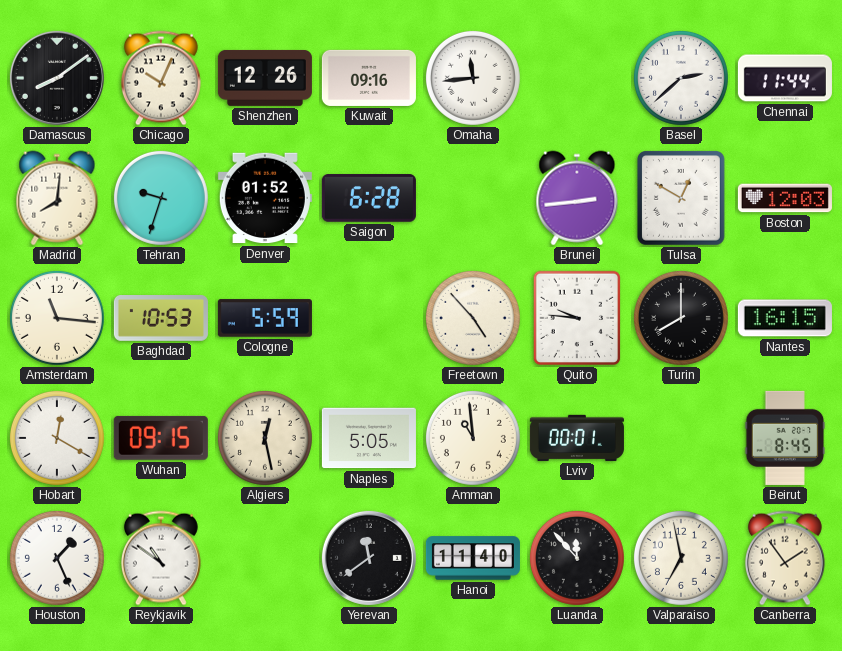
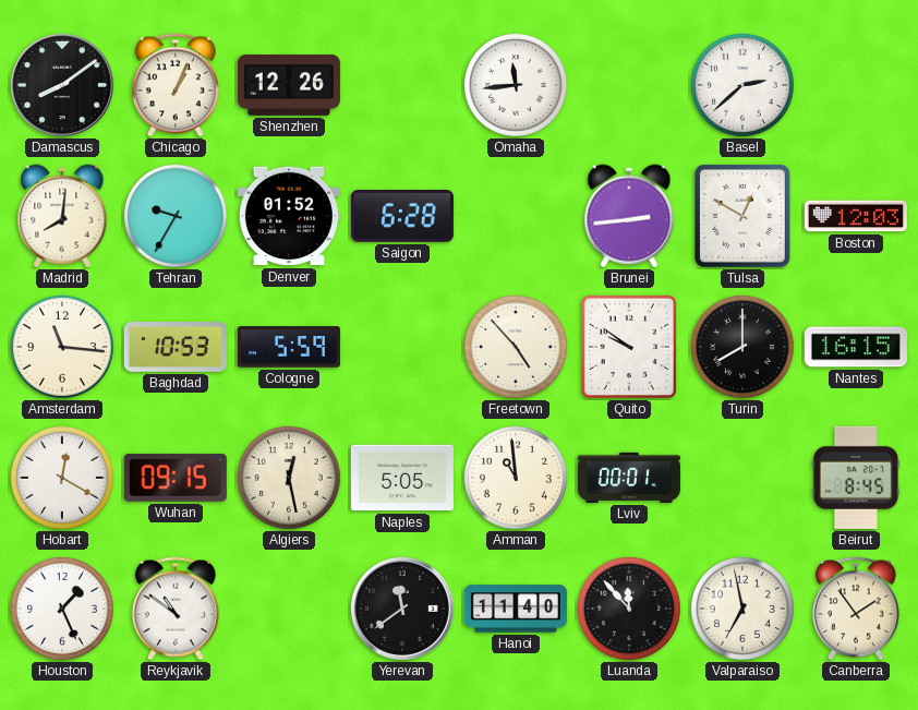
Chicago: 10:04 -> 1:04 (176, 85)
Kuwait: 09:16 -> none (369, 78)
Chennai: 11:44 -> none (785, 78)
Tehran: 9:33 -> 9:35 (176, 216)
Quito: 9:46 -> 9:51 (628, 347)
